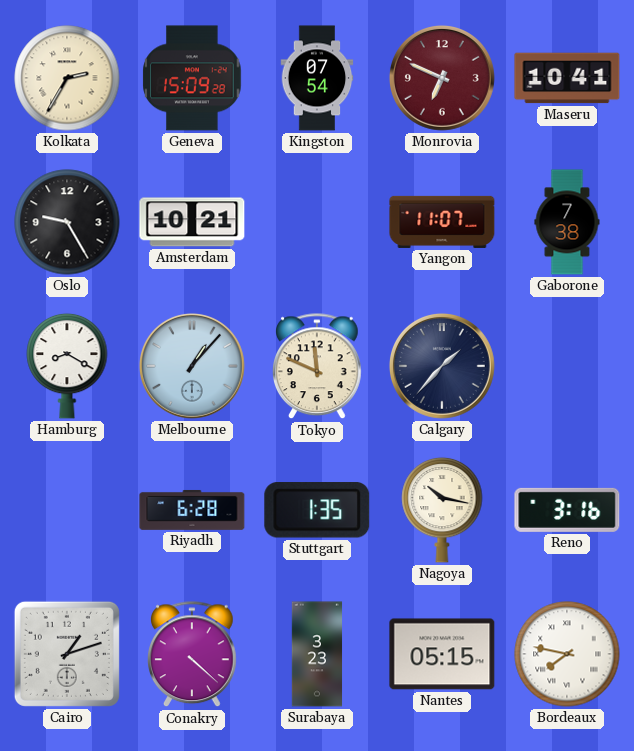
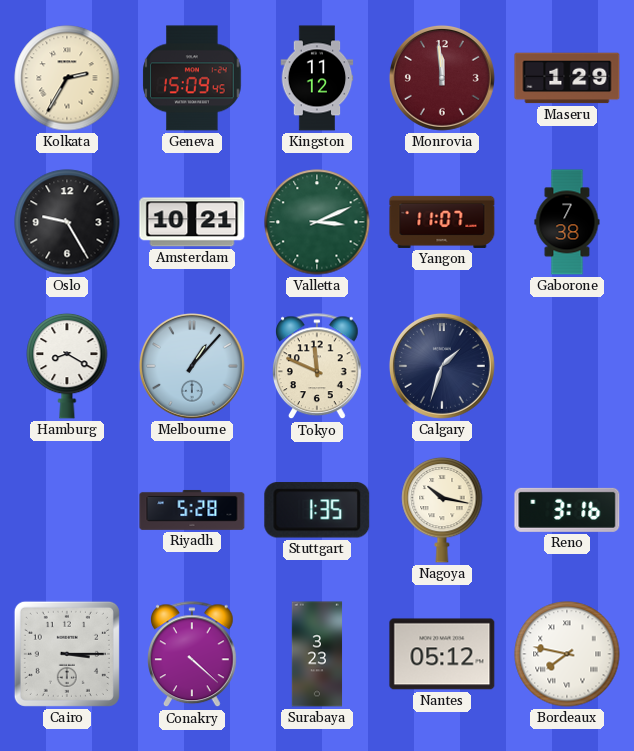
Geneva: 15:09:28 -> 15:09:45 (192, 78)
Kingston: 07:54 -> 11:12 (317, 78)
Monrovia: 6:49 -> 11:59 (442, 78)
Maseru: 10:41 -> 1:29 (567, 78)
Valletta: none -> 3:11 (317, 222)
Calgary: 1:37 -> 1:33 (442, 366)
Riyadh: 6:28 -> 5:28 (192, 510)
Cairo: 1:12 -> 3:15 (67, 654)
Nantes: 05:15 -> 05:12 (442, 654)
